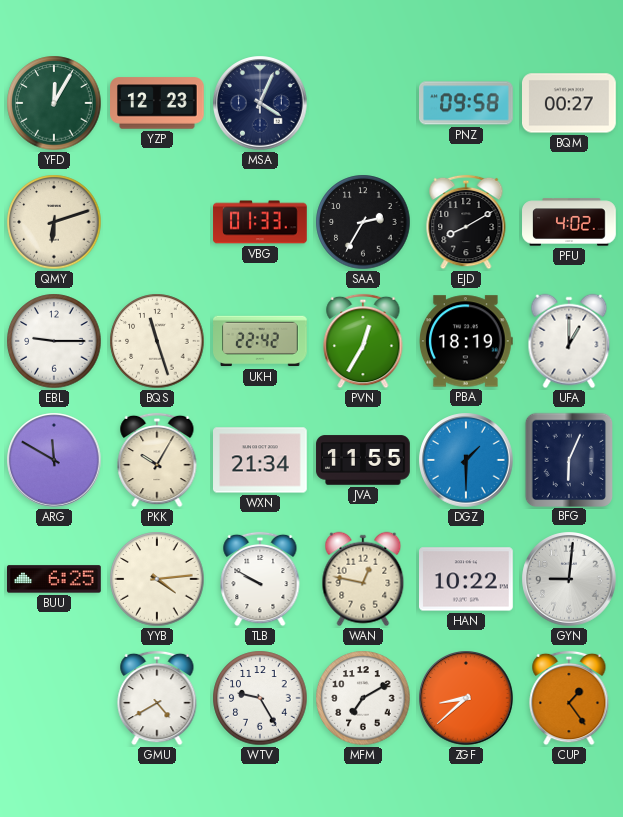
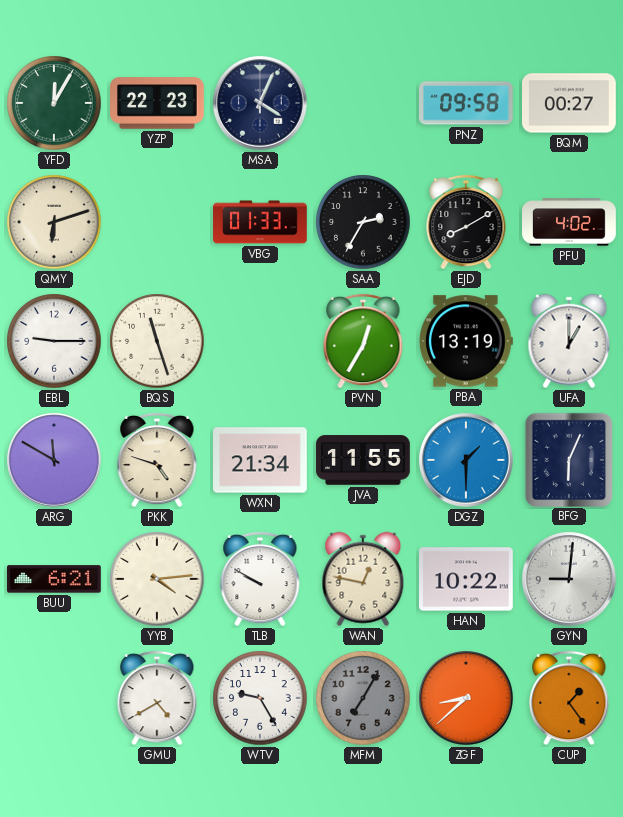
YZP: 12:23 -> 22:23 (157, 103)
UKH: 22:42 -> none (260, 341)
PBA: 18:19 -> 13:19 (466, 341)
PKK: 10:05 -> 4:48 (157, 460)
BUU: 6:25 -> 6:21 (55, 579)
MFM: 7:10 -> 7:05 (363, 698)
MFM dial: white -> grey (363, 698)
